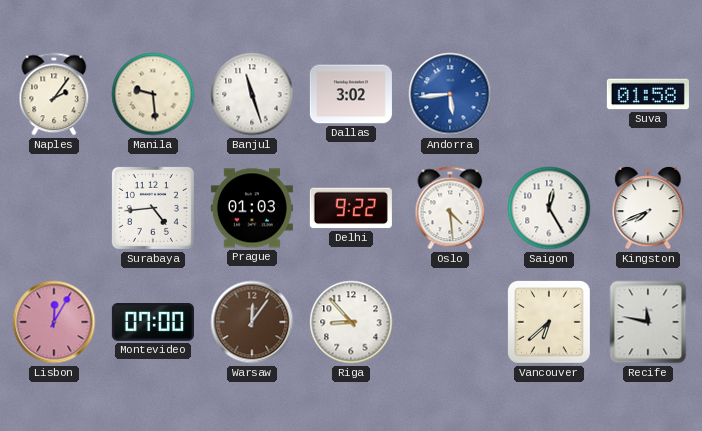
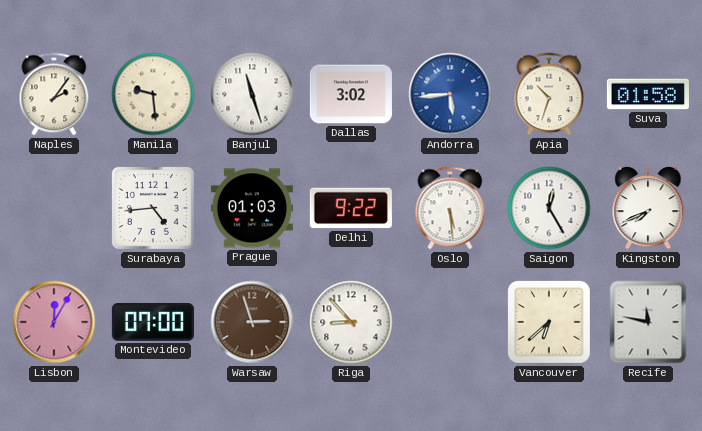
Apia: none -> 10:33 (549, 94)
Oslo: 4:29 -> 5:29 (450, 208)
Warsaw: 12:06 -> 2:57 (252, 322)
